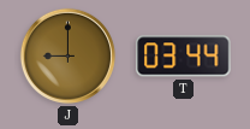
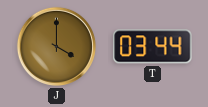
J: 9:00 -> 4:00 (56, 46)
